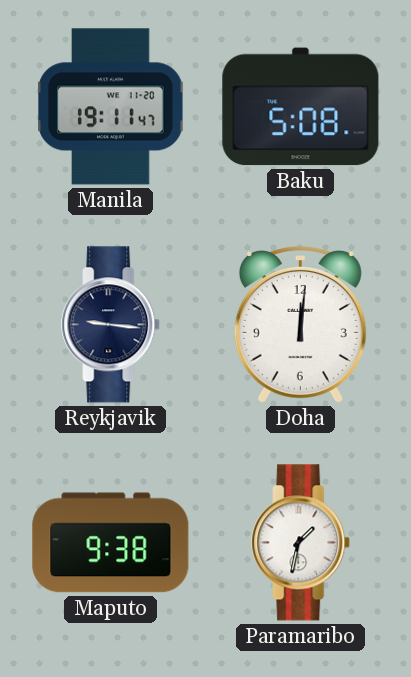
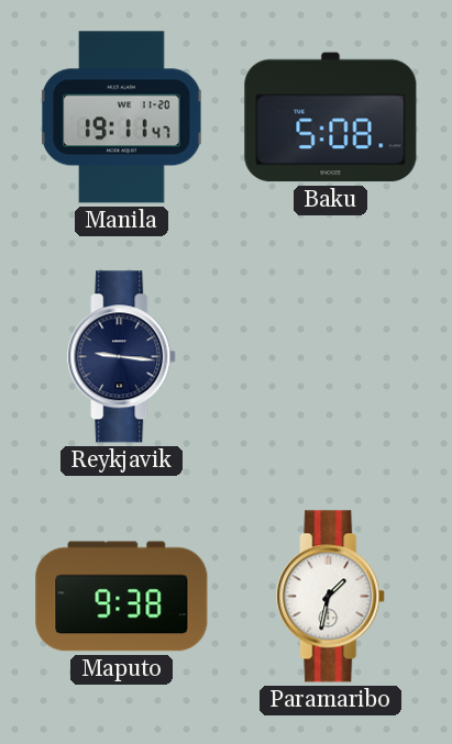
Doha: 12:01 -> none (300, 325)
